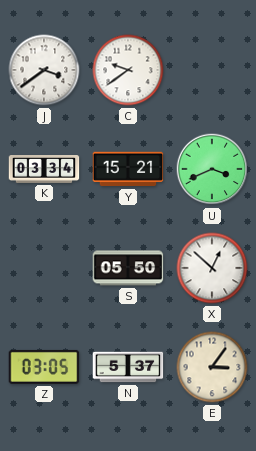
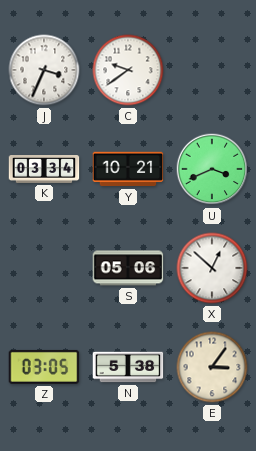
J: 3:39 -> 3:34 (44, 70)
Y: 15:21 -> 10:21 (128, 169)
S: 05:50 -> 05:06 (128, 268)
N: 5:37 -> 5:38 (128, 367)
